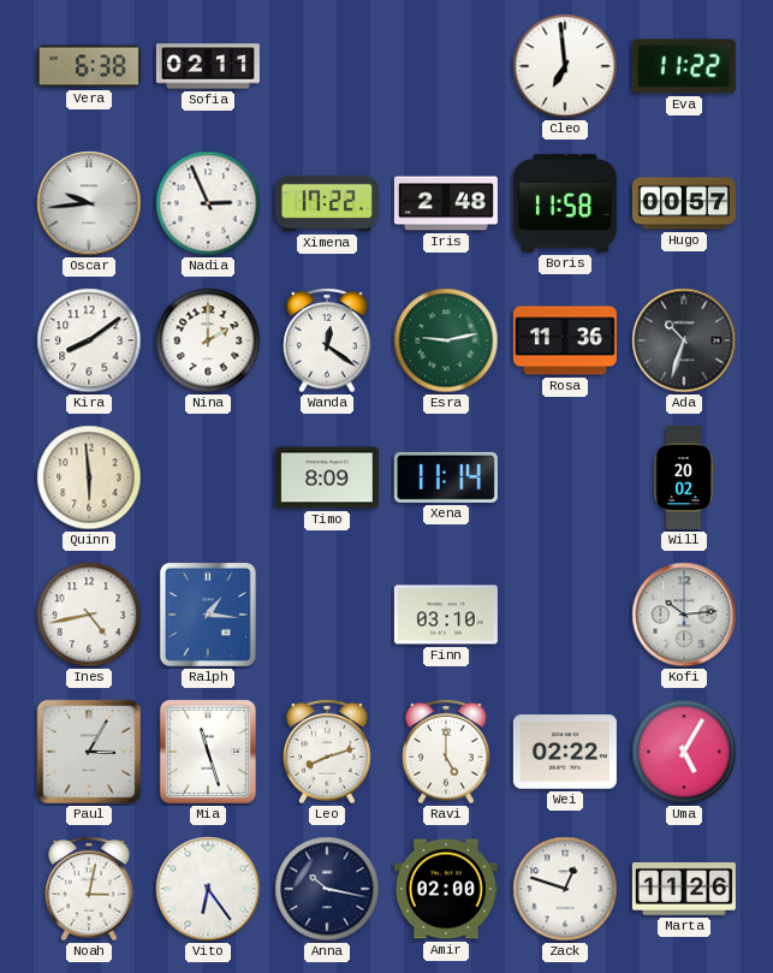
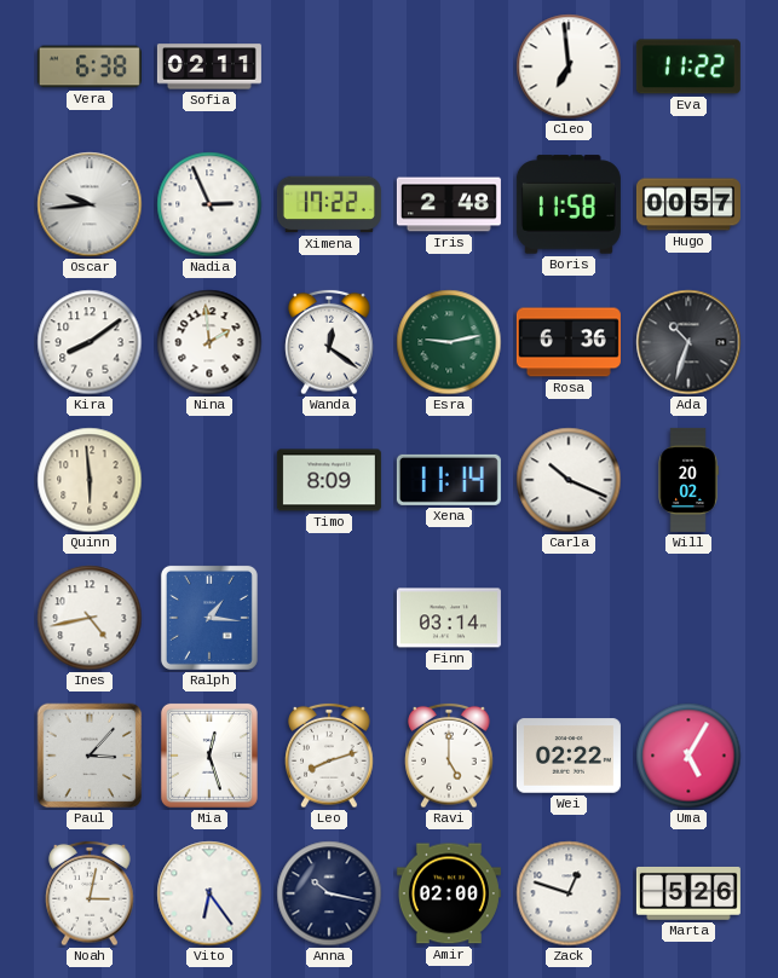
Nina: 2:00 -> 1:59 (209, 342)
Rosa: 11:36 -> 6:36 (569, 342)
Carla: none -> 10:19 (569, 480)
Finn: 03:10 -> 03:14 (449, 618)
Kofi: 10:14 -> none (684, 615)
Paul: 3:05 -> 3:07 (90, 756)
Mia: 11:27 -> 12:27 (209, 756)
Marta: 11:26 -> 5:26 (688, 893)
